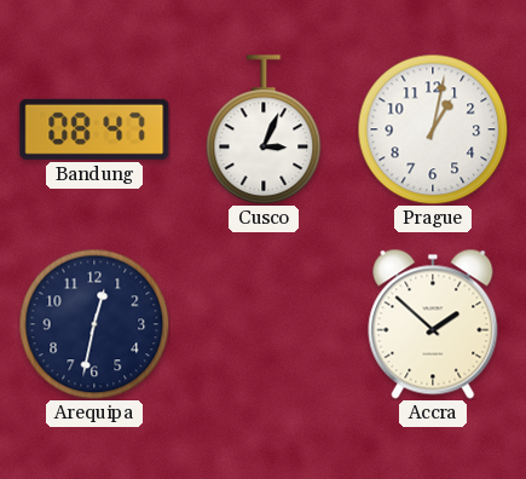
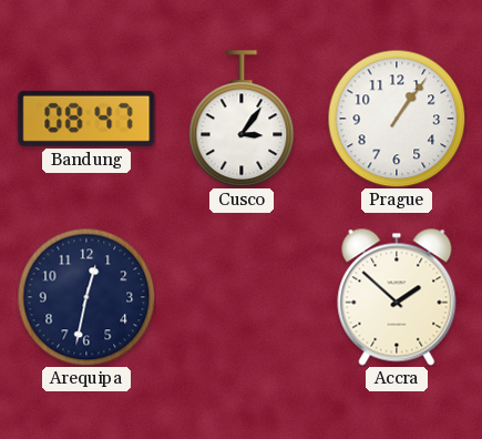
Cusco: 3:04 -> 3:06 (242, 119)
Prague: 1:02 -> 1:06 (397, 119)
